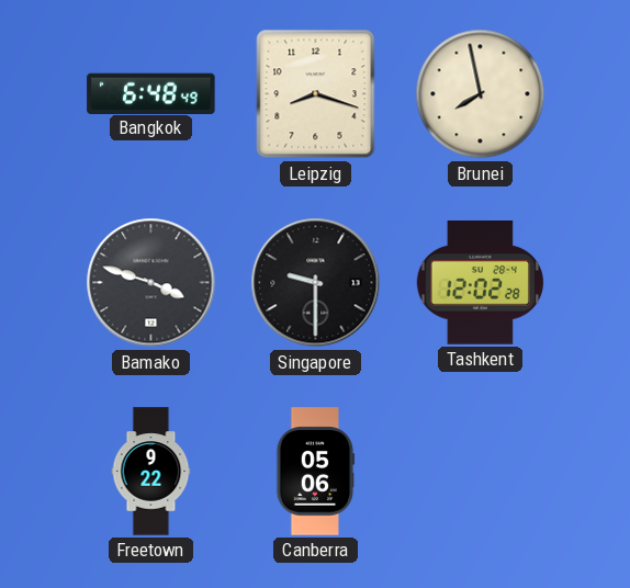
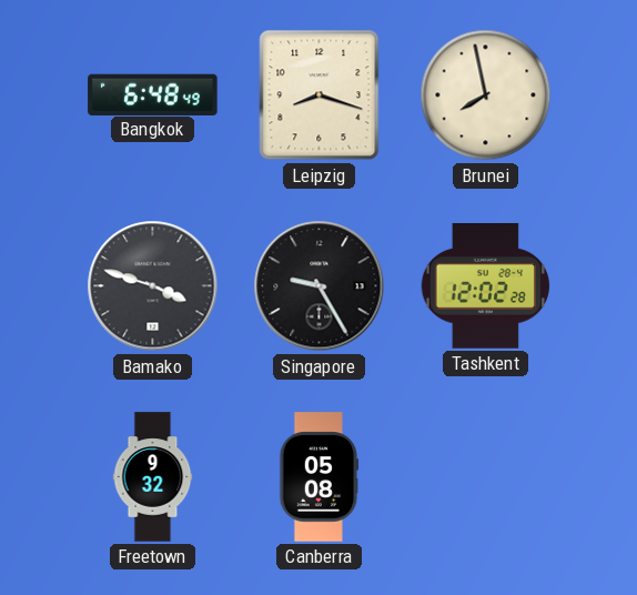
Singapore: 9:30 -> 9:25 (320, 286)
Freetown: 9:22 -> 9:32 (153, 477)
Canberra: 05:06 -> 05:08 (318, 477)
